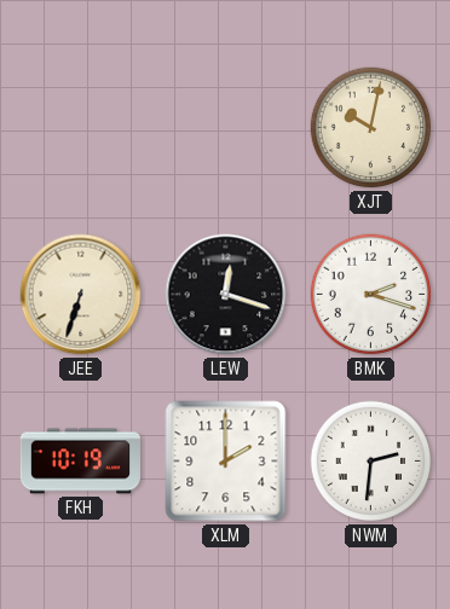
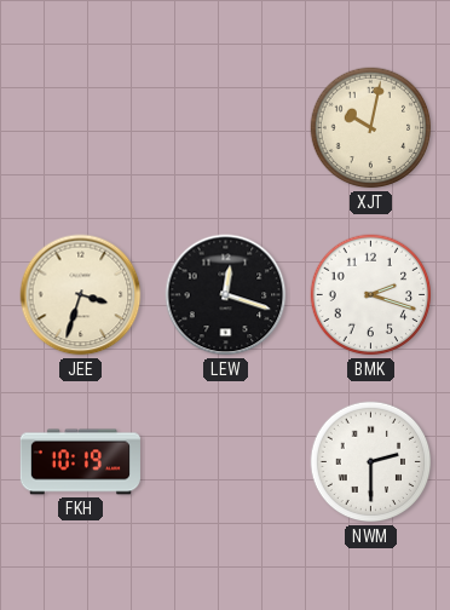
JEE: 6:33 -> 3:33 (81, 295)
XLM: 2:00 -> none (226, 462)
NWM: 2:31 -> 2:30 (371, 462)
